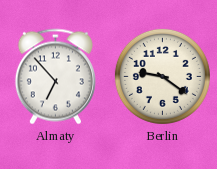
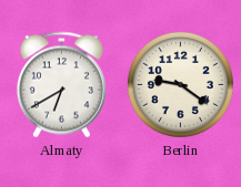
Almaty: 6:53 -> 6:40 (61, 85)
